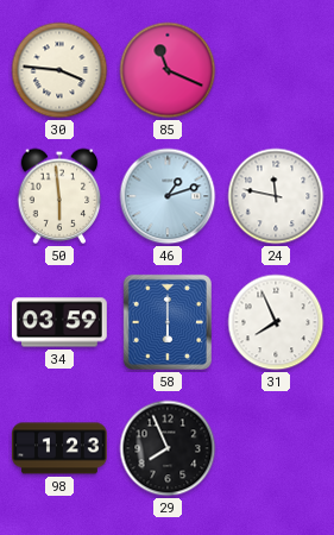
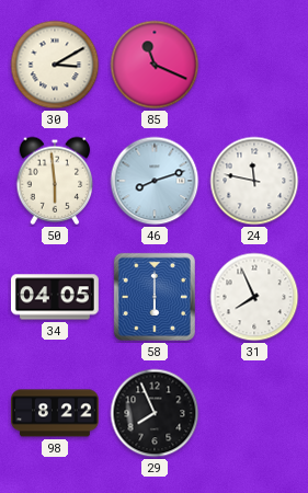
30: 3:46 -> 3:10 (55, 65)
46: 1:12 -> 8:12 (155, 181)
34: 03:59 -> 04:05 (56, 297)
98: 1:23 -> 8:22 (55, 413)
